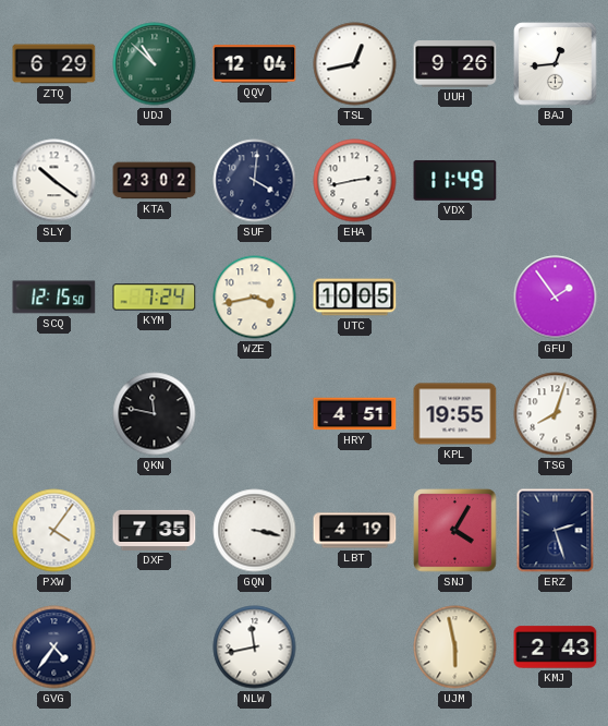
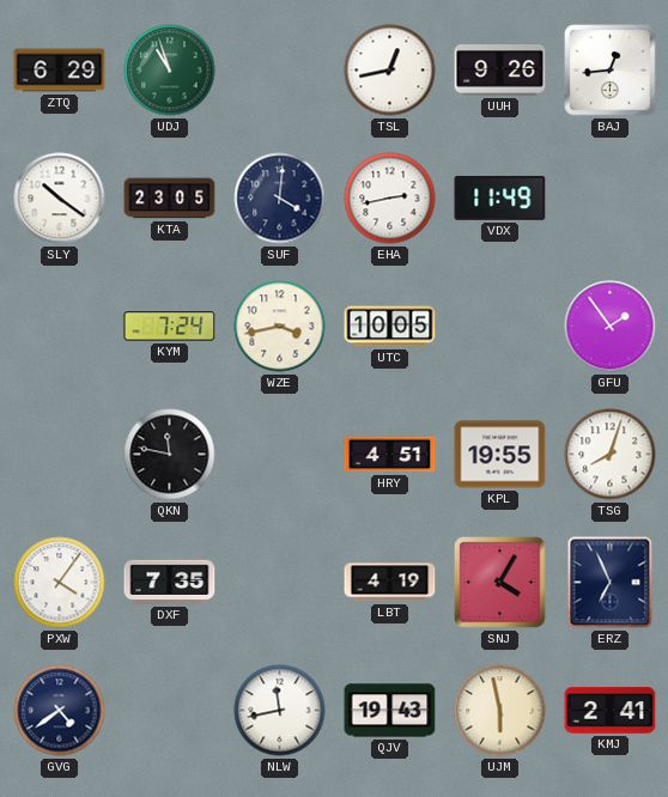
UDJ: 10:52 -> 10:57 (170, 71)
QQV: 12:04 -> none (255, 64)
KTA: 23:02 -> 23:05 (170, 199)
SCQ: 12:15 -> none (54, 298)
GQN: 3:17 -> none (255, 531)
ERZ: 2:27 -> 6:56 (611, 583)
GVG: 4:36 -> 4:39 (60, 711)
QJV: none -> 19:43 (390, 711)
KMJ: 2:43 -> 2:41 (611, 711)
